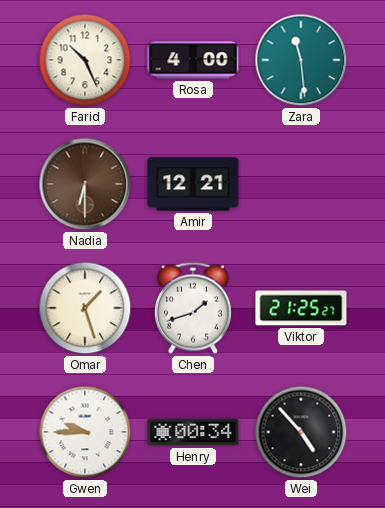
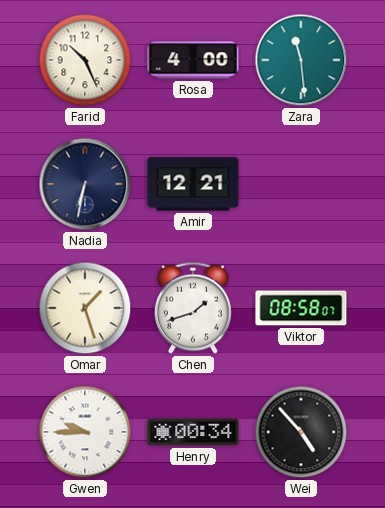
Nadia: 6:30 -> 6:32 (85, 184)
Nadia dial: brown -> navy (85, 184)
Viktor: 21:25 -> 08:58 (301, 308)
